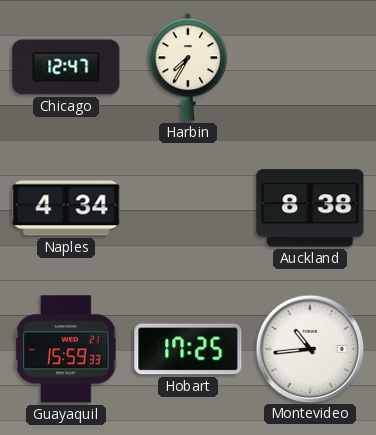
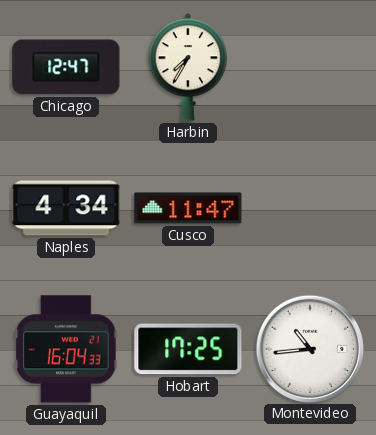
Cusco: none -> 11:47 (188, 208)
Auckland: 8:38 -> none (310, 208)
Guayaquil: 15:59 -> 16:04 (66, 349)
